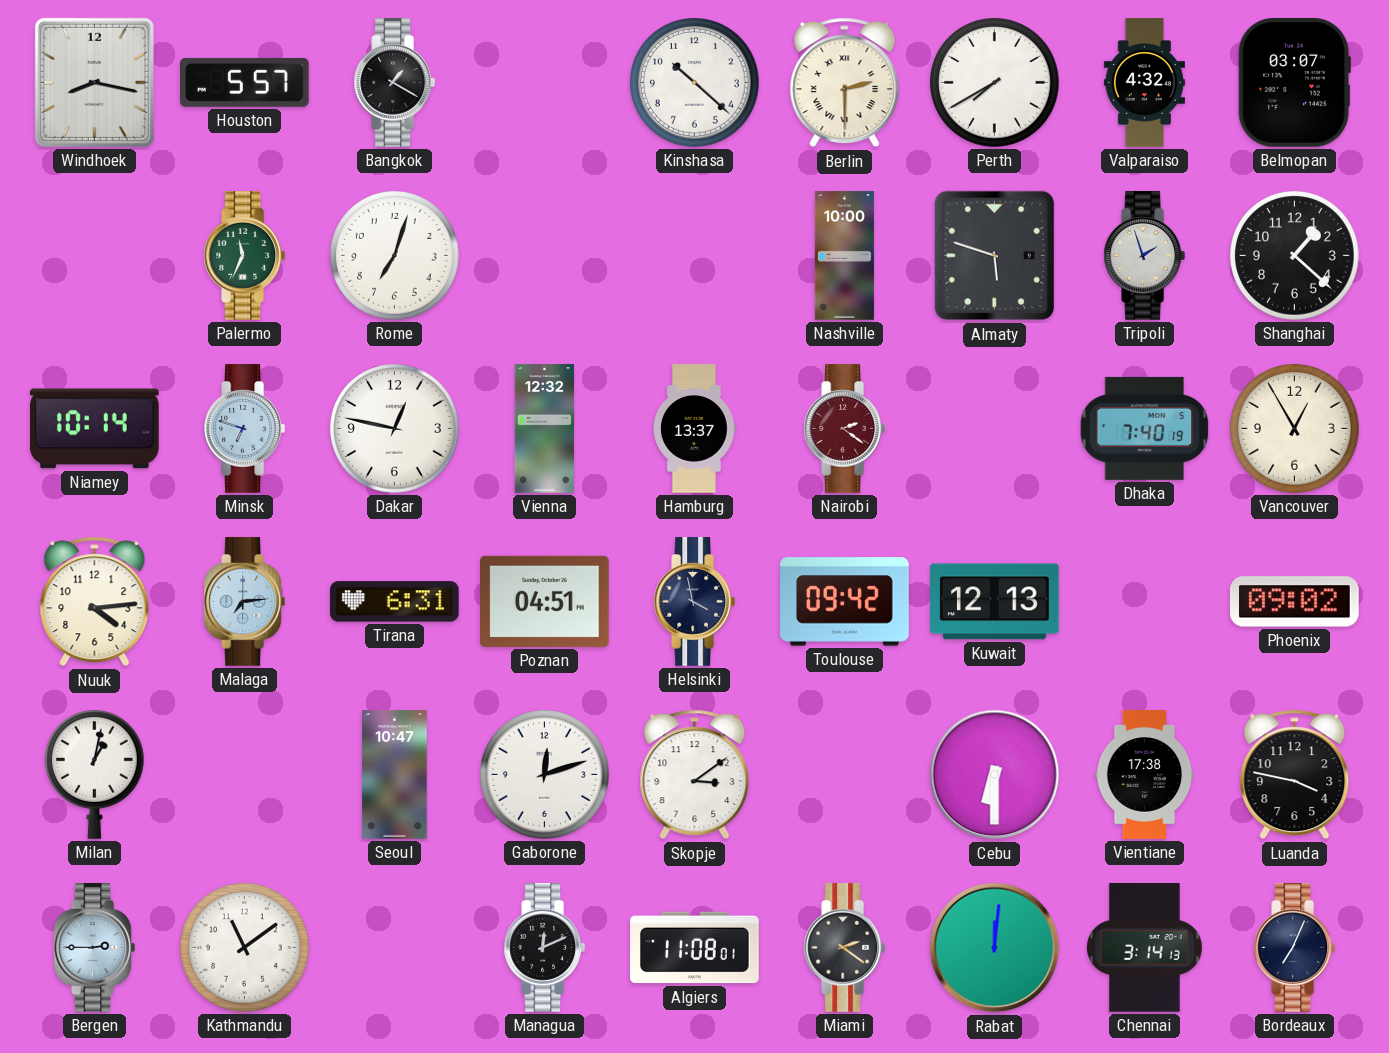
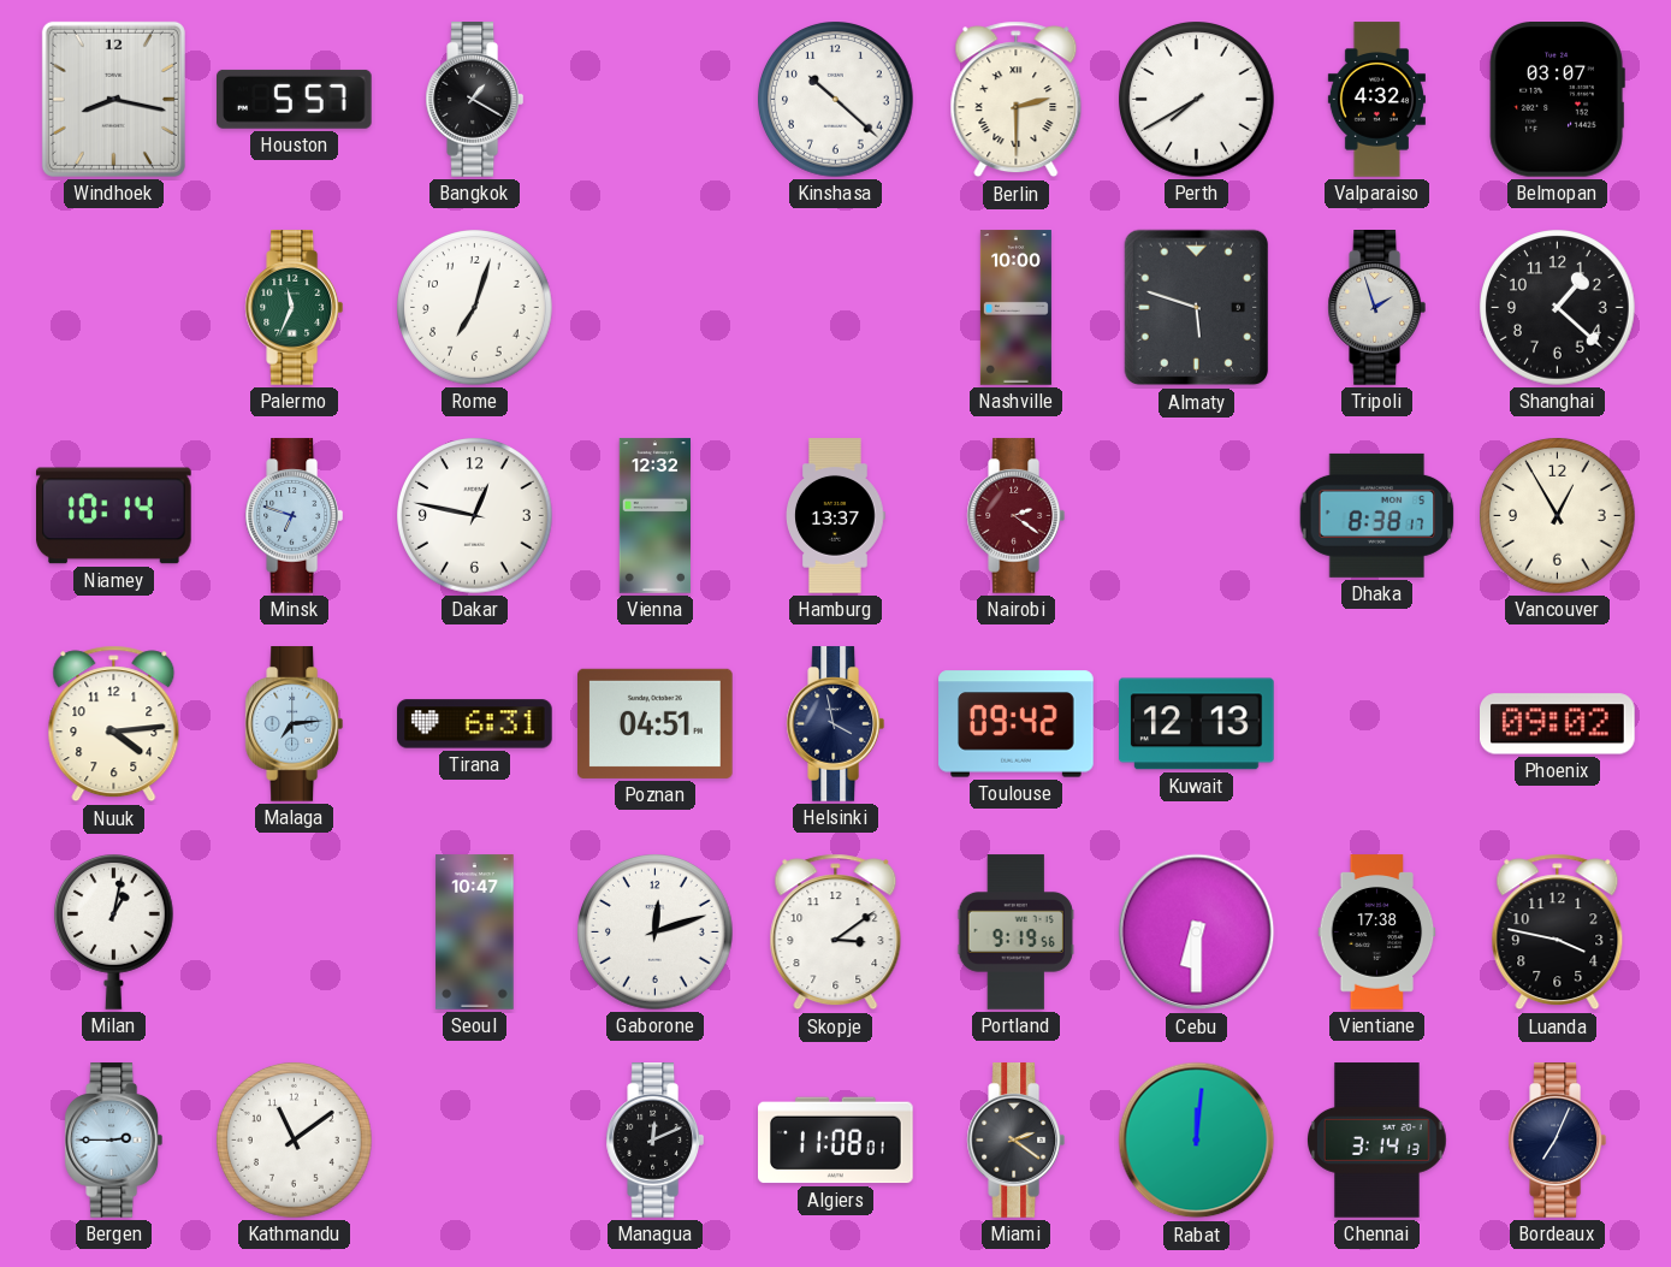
Dhaka: 7:40 -> 8:38 (1377, 515)
Portland: none -> 9:19 (1015, 933)
